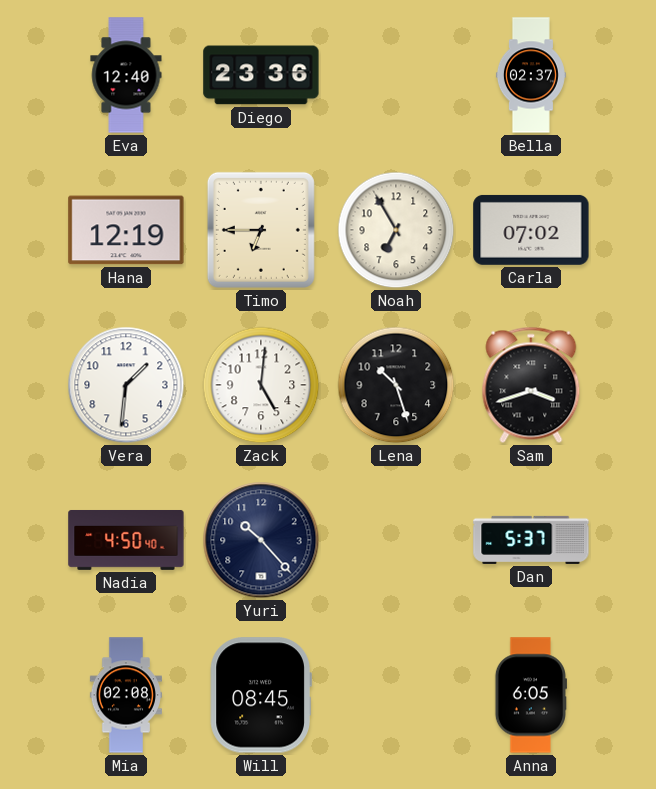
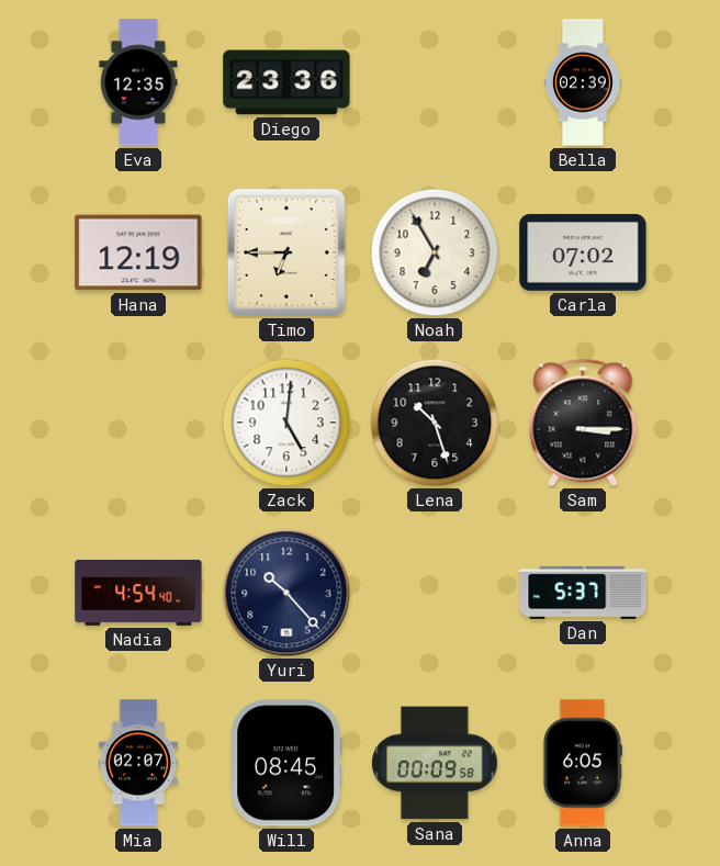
Eva: 12:40 -> 12:35 (138, 82)
Bella: 02:37 -> 02:39 (583, 82)
Vera: 1:31 -> none (126, 385)
Sam: 3:42 -> 3:15 (583, 423)
Nadia: 4:50 -> 4:54 (138, 593)
Mia: 02:08 -> 02:07 (138, 763)
Sana: none -> 00:09 (435, 763)
